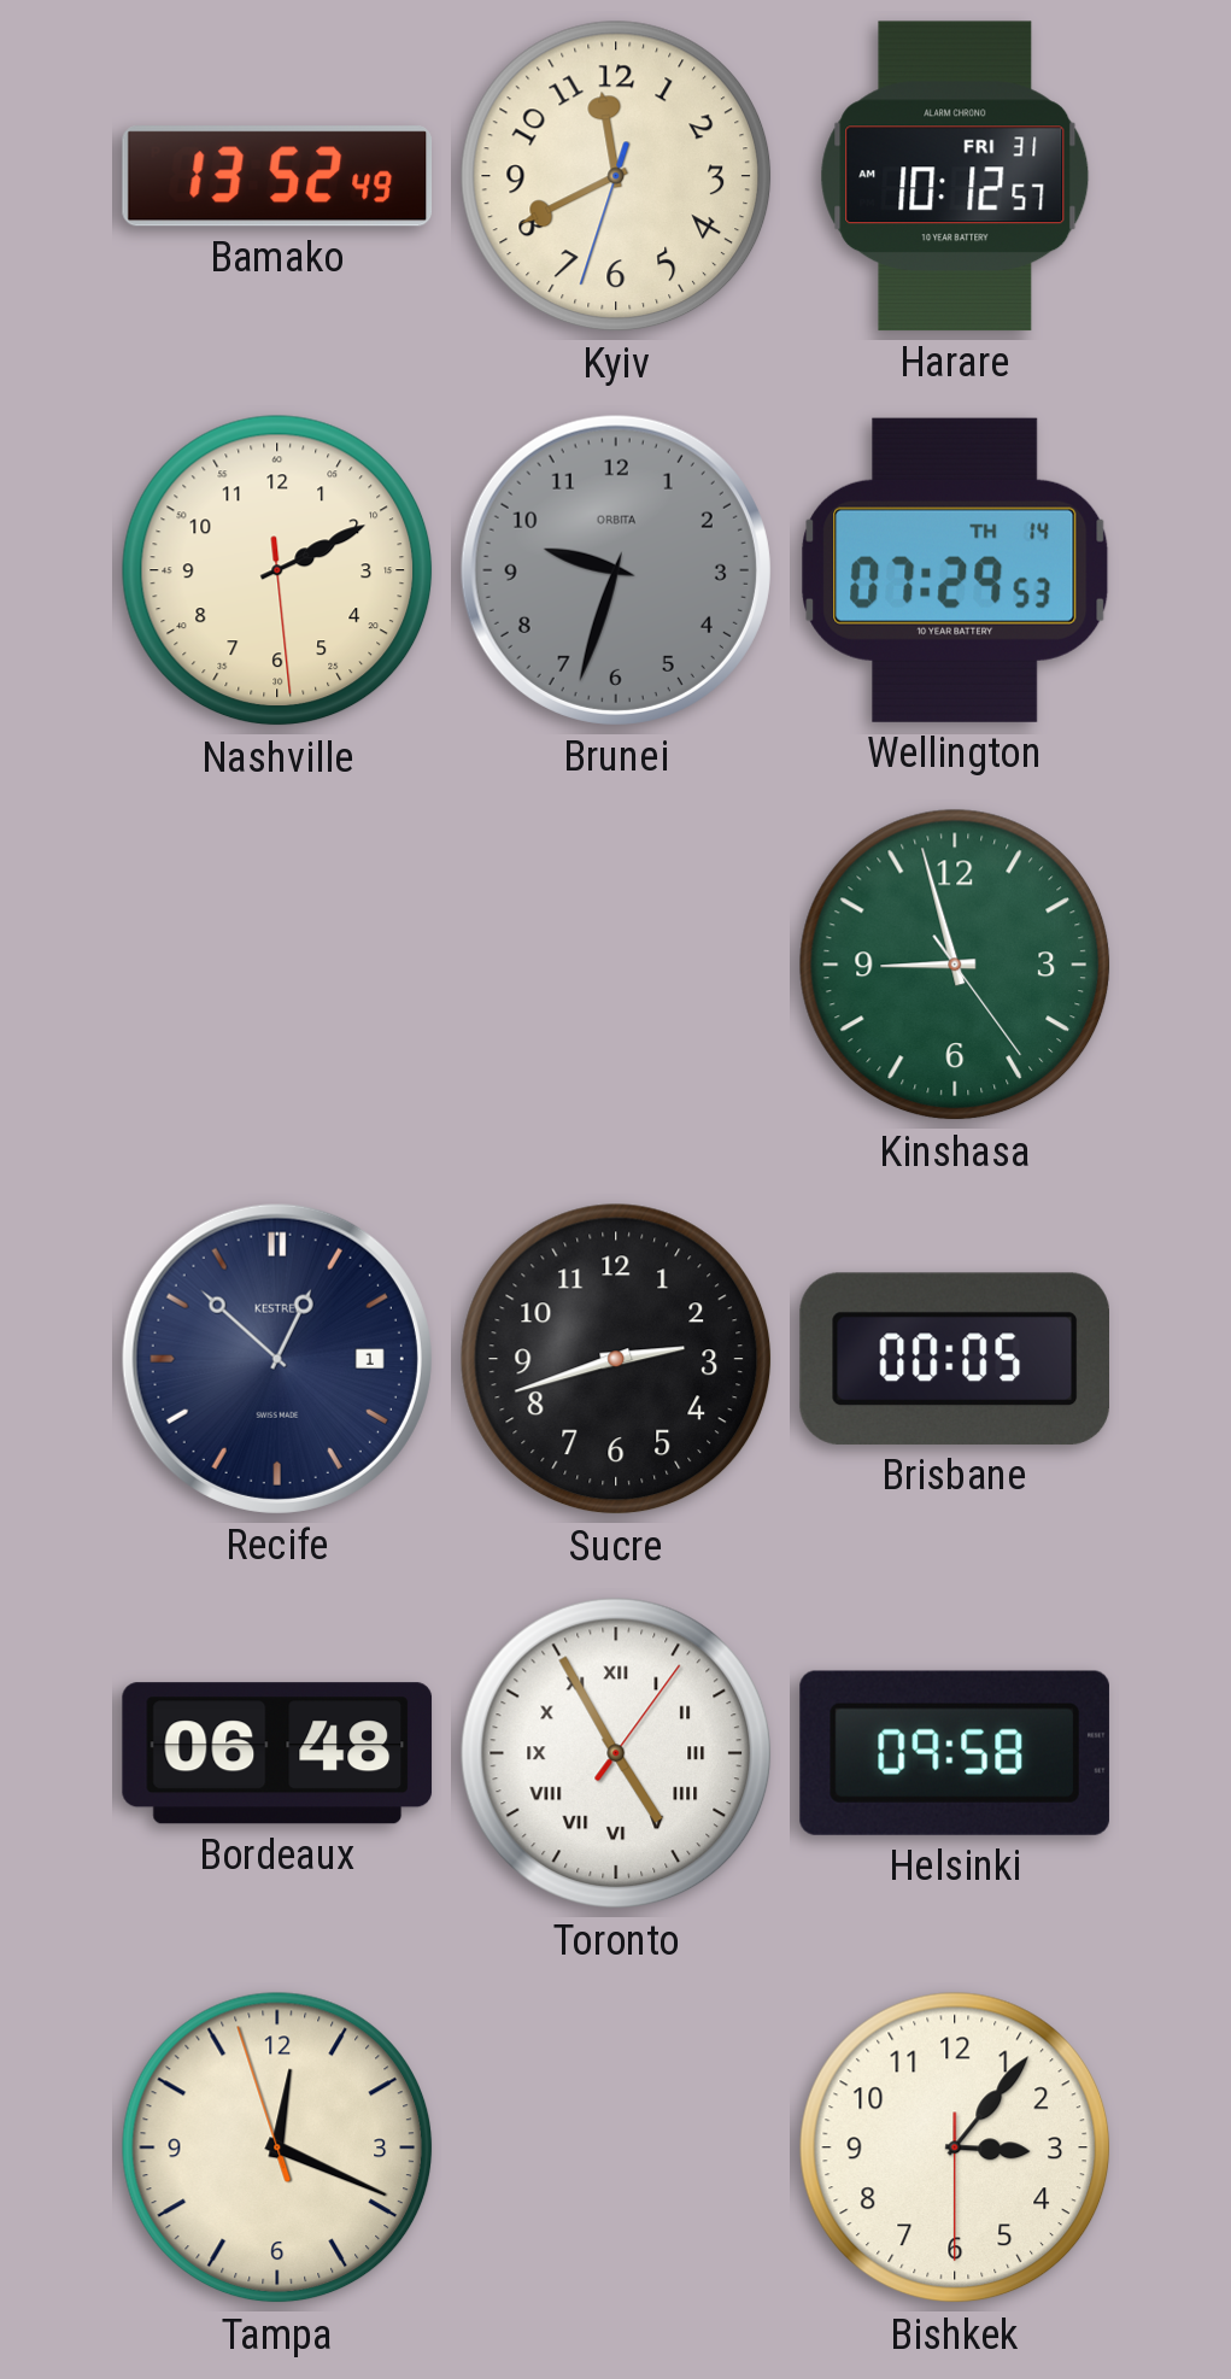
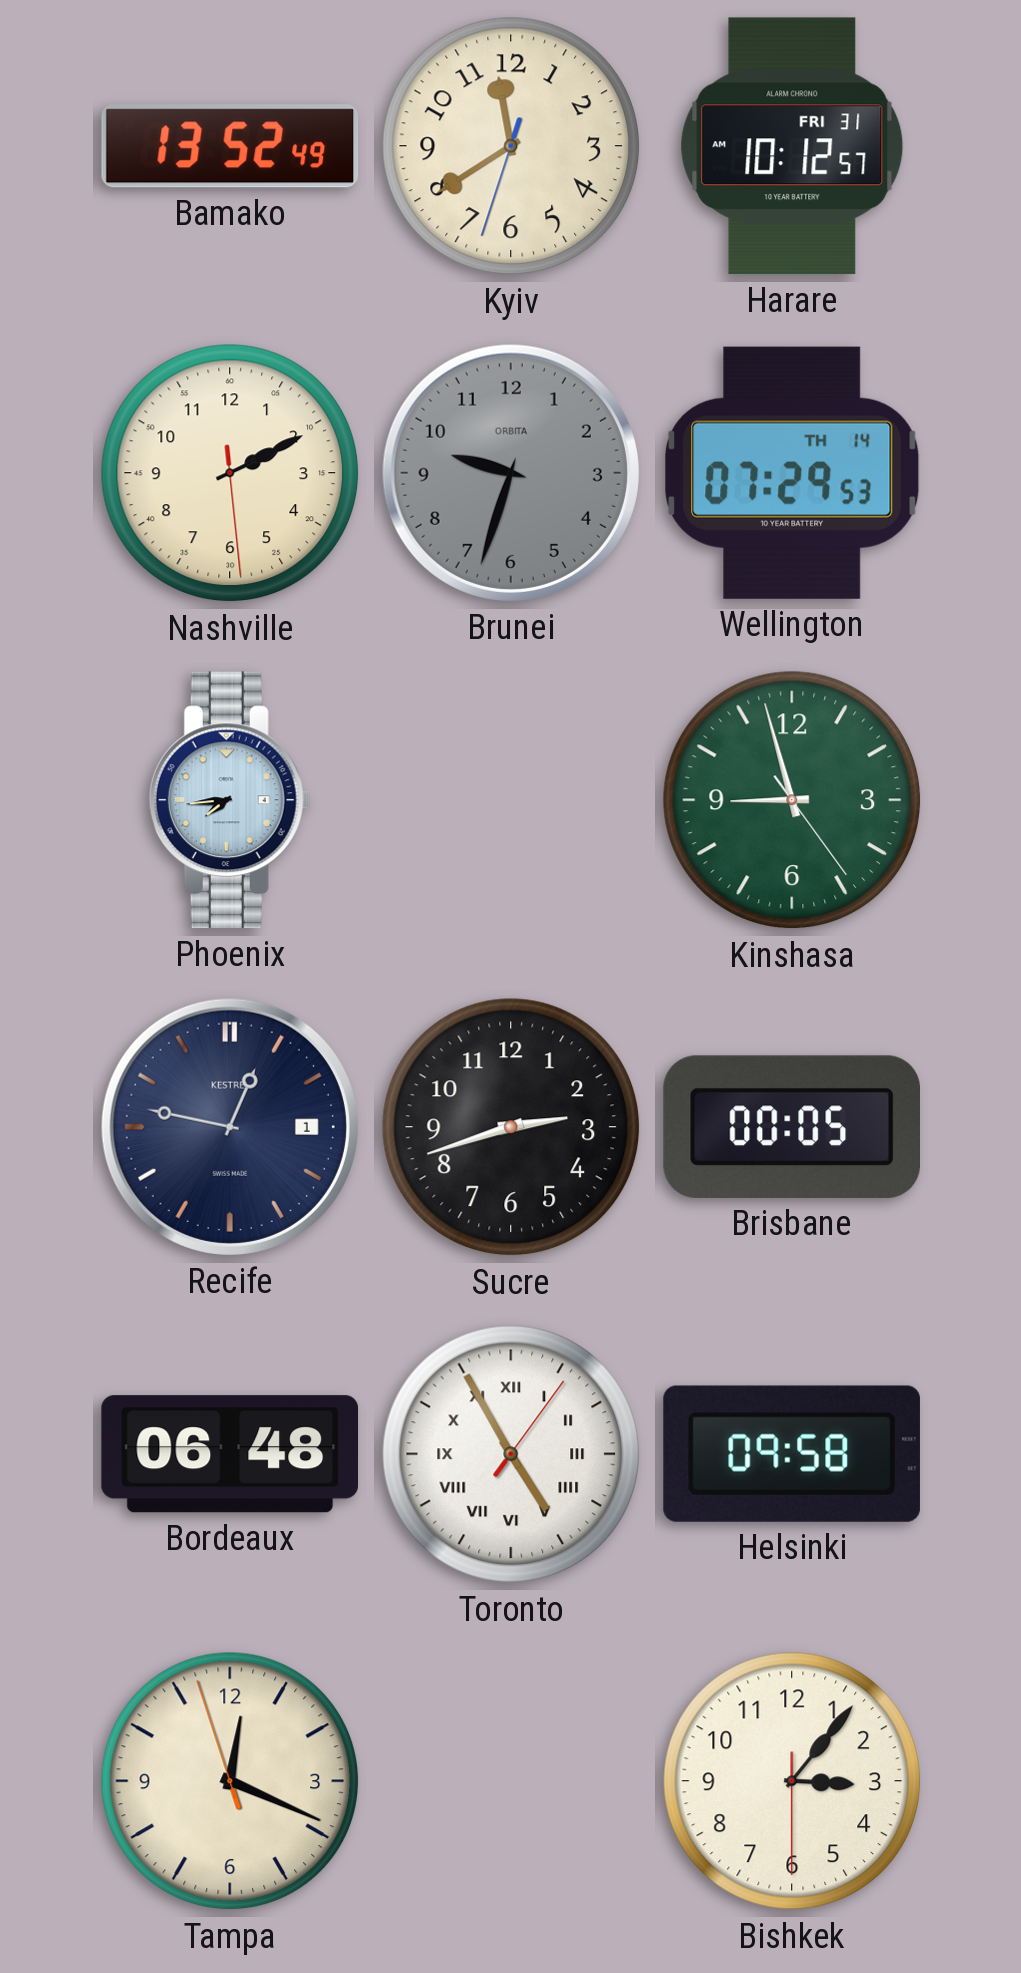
Kyiv: 11:40 -> 11:39 (511, 146)
Phoenix: none -> 7:44 (230, 800)
Recife: 12:52 -> 12:47 (230, 1127)
